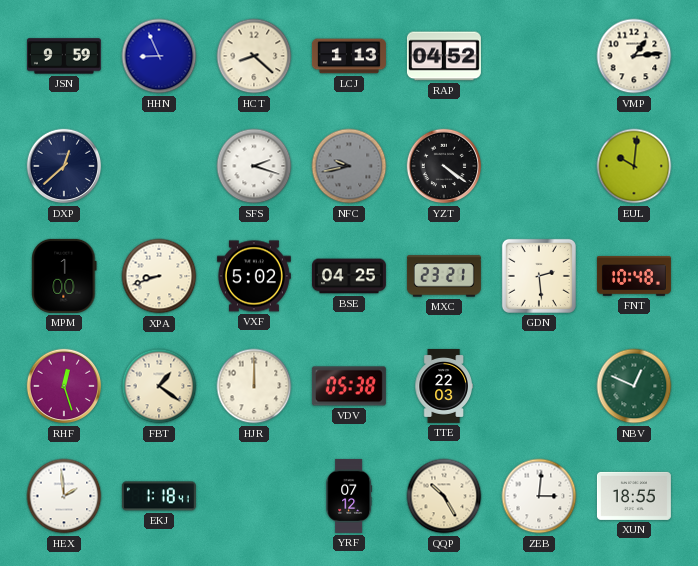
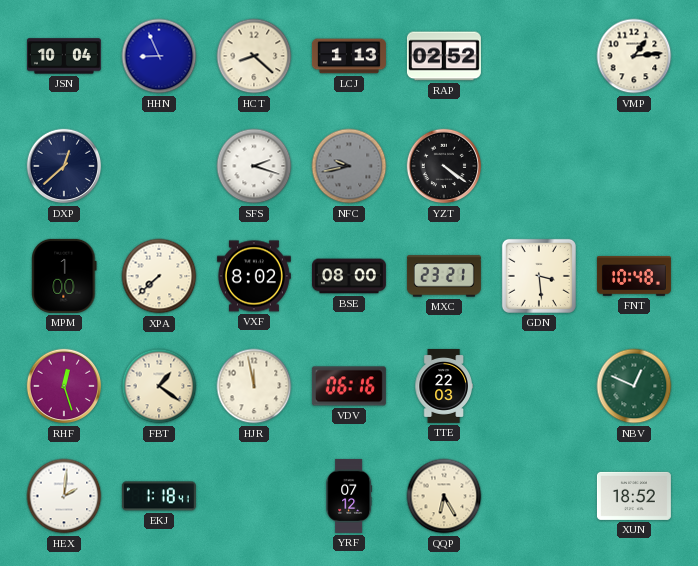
JSN: 9:59 -> 10:04 (64, 56)
RAP: 04:52 -> 02:52 (444, 56)
EUL: 10:01 -> none (634, 166)
XPA: 8:42 -> 7:38 (159, 276)
VXF: 5:02 -> 8:02 (254, 276)
BSE: 04:25 -> 08:00 (349, 276)
GDN: 2:29 -> 3:29 (539, 276)
HJR: 12:00 -> 11:58 (254, 386)
VDV: 05:38 -> 06:16 (349, 386)
HEX: 1:59 -> 2:01 (64, 496)
QQP: 10:25 -> 6:25 (444, 496)
ZEB: 3:01 -> none (539, 496)
XUN: 18:55 -> 18:52 (634, 496)
